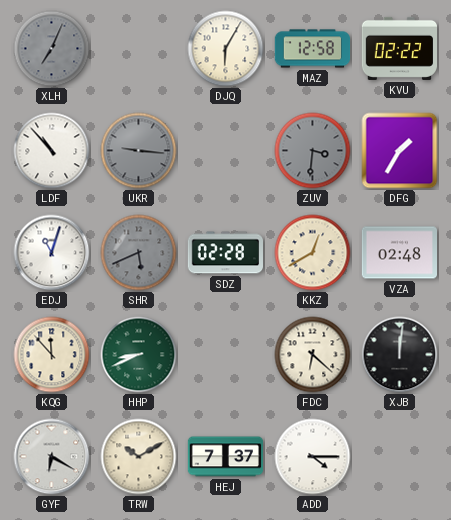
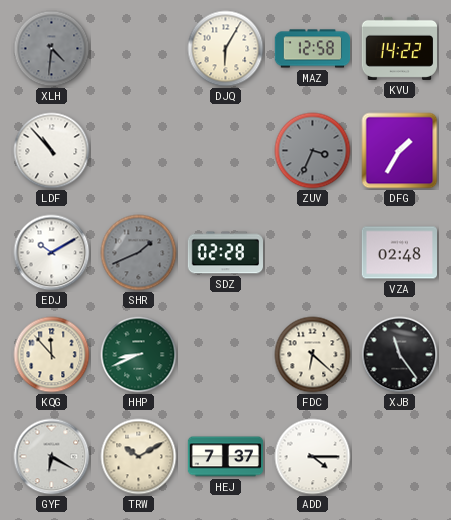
XLH: 7:04 -> 4:31 (52, 49)
KVU: 02:22 -> 14:22 (399, 48)
UKR: 9:16 -> none (139, 151)
ZUV: 3:31 -> 3:34 (313, 151)
EDJ: 11:03 -> 10:10 (52, 253)
SHR: 5:41 -> 1:41 (139, 253)
KKZ: 12:40 -> none (313, 253)
XJB: 12:01 -> 11:24 (400, 355)
